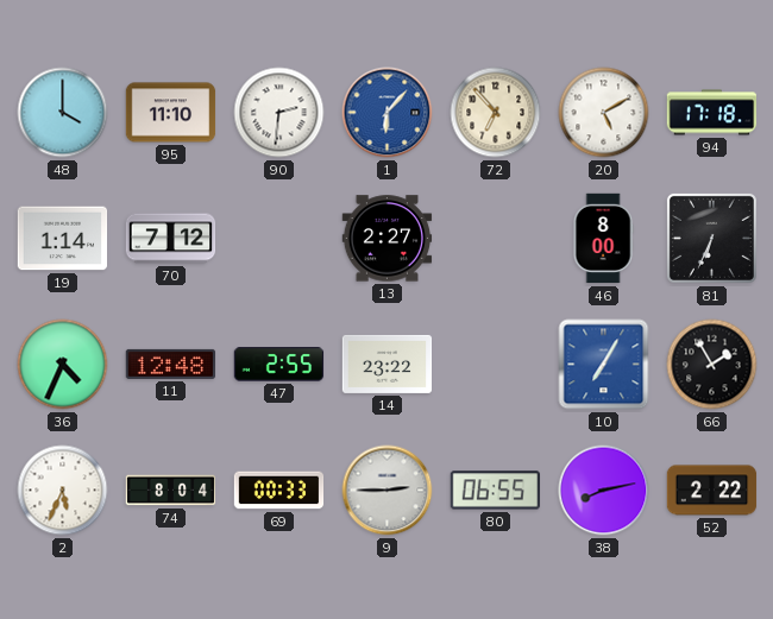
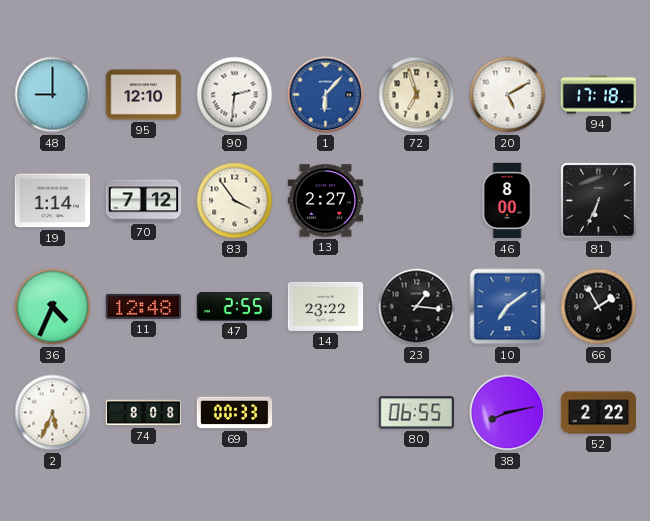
48: 4:00 -> 9:00 (53, 95)
95: 11:10 -> 12:10 (144, 95)
72: 6:53 -> 6:57 (417, 95)
83: none -> 3:54 (235, 201)
23: none -> 1:16 (417, 307)
10: 7:05 -> 7:09 (508, 307)
74: 8:04 -> 8:08 (144, 413)
9: 2:45 -> none (388, 491)
